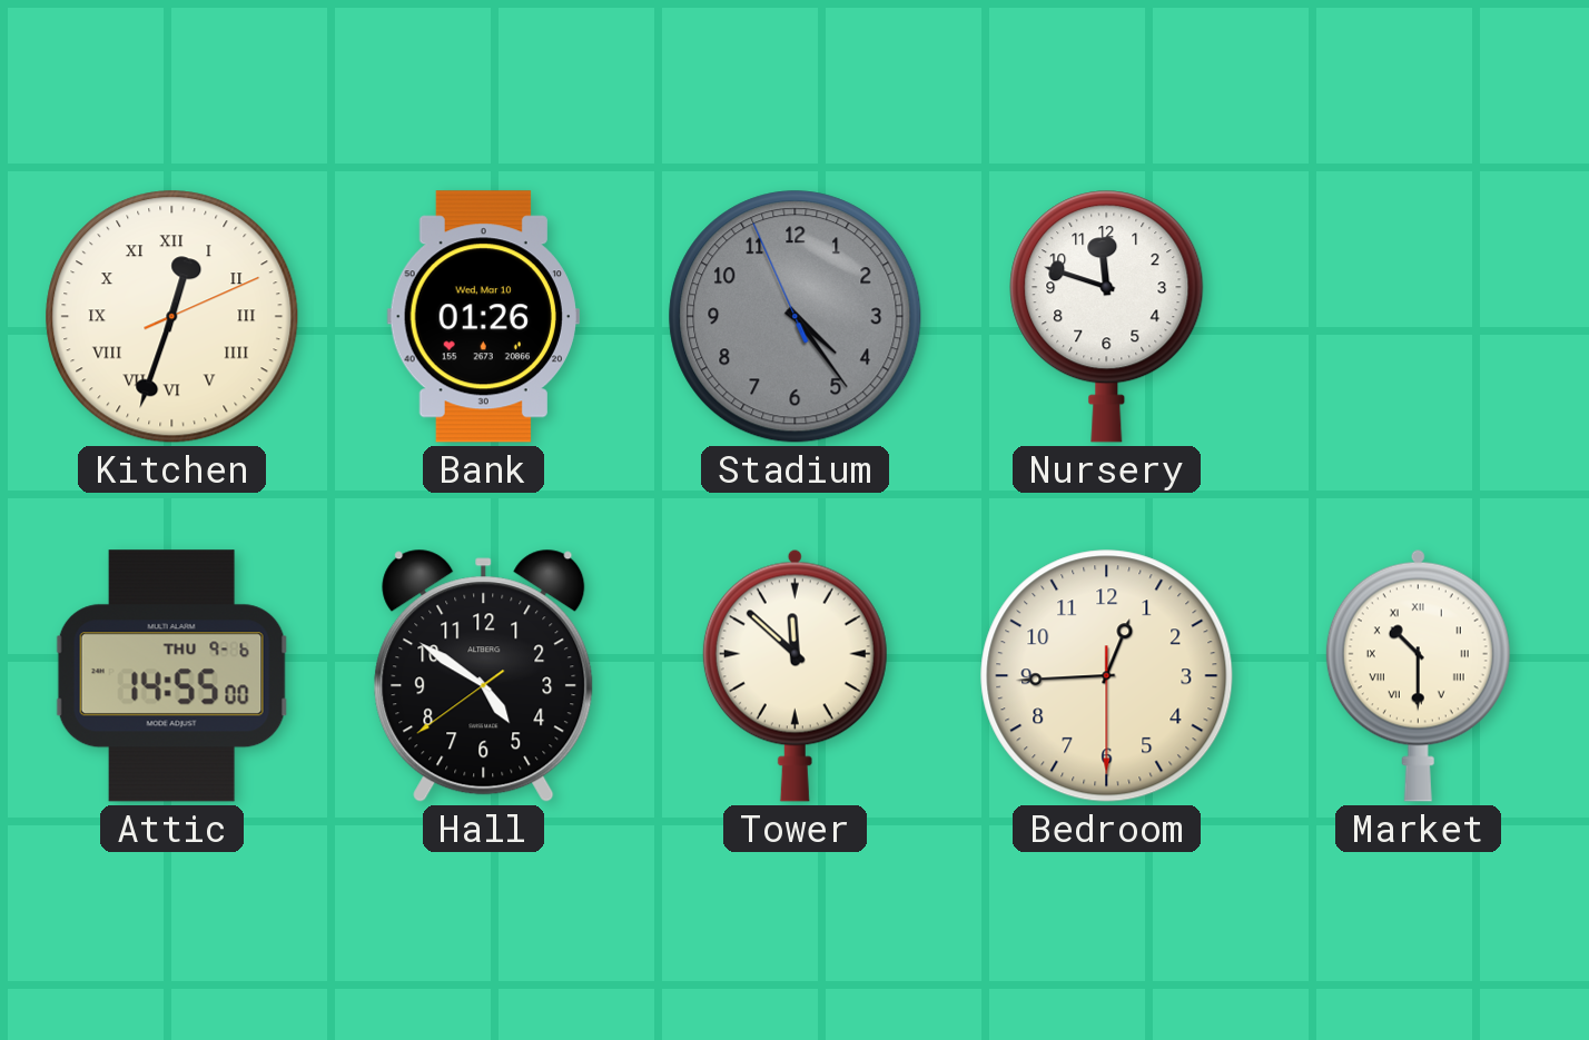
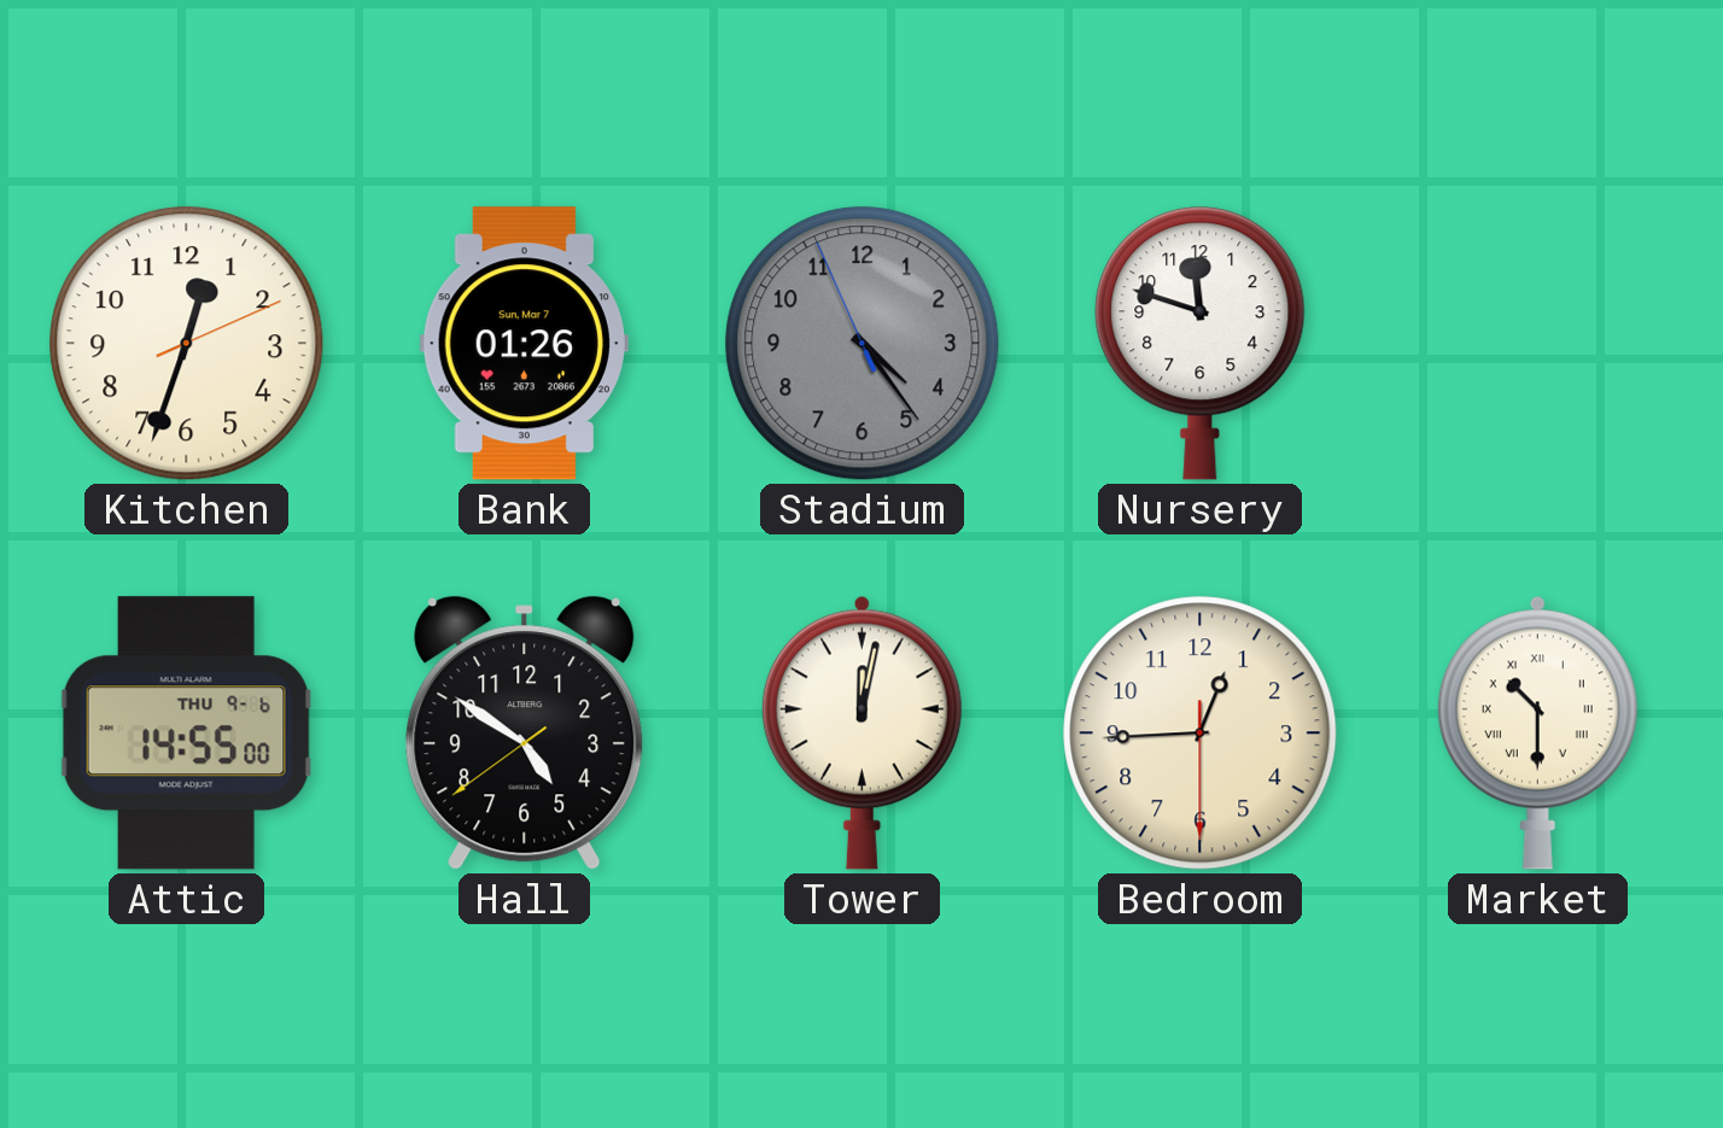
Kitchen numerals: Roman -> Arabic (187, 344)
Bank date: Wed, Mar 10 -> Sun, Mar 7 (524, 344)
Tower: 11:52 -> 12:02 (861, 732)
